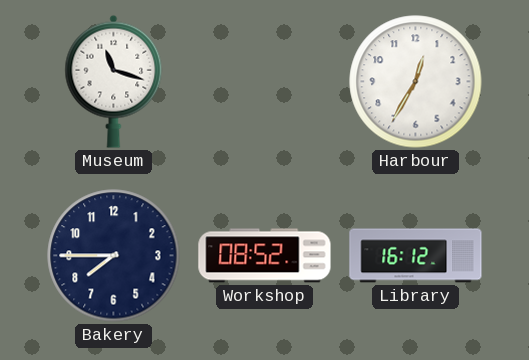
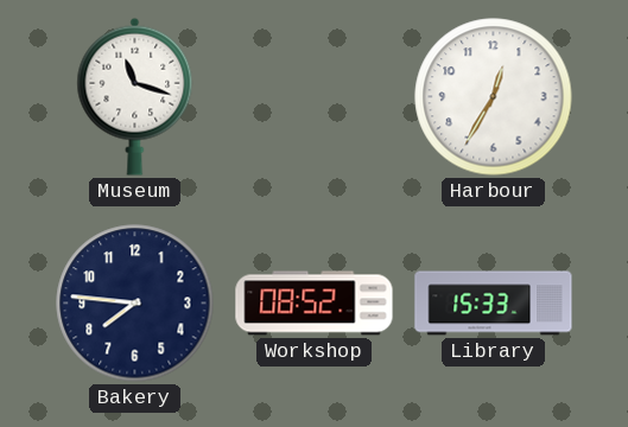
Bakery: 7:45 -> 7:46 (135, 304)
Library: 16:12 -> 15:33 (494, 304)
